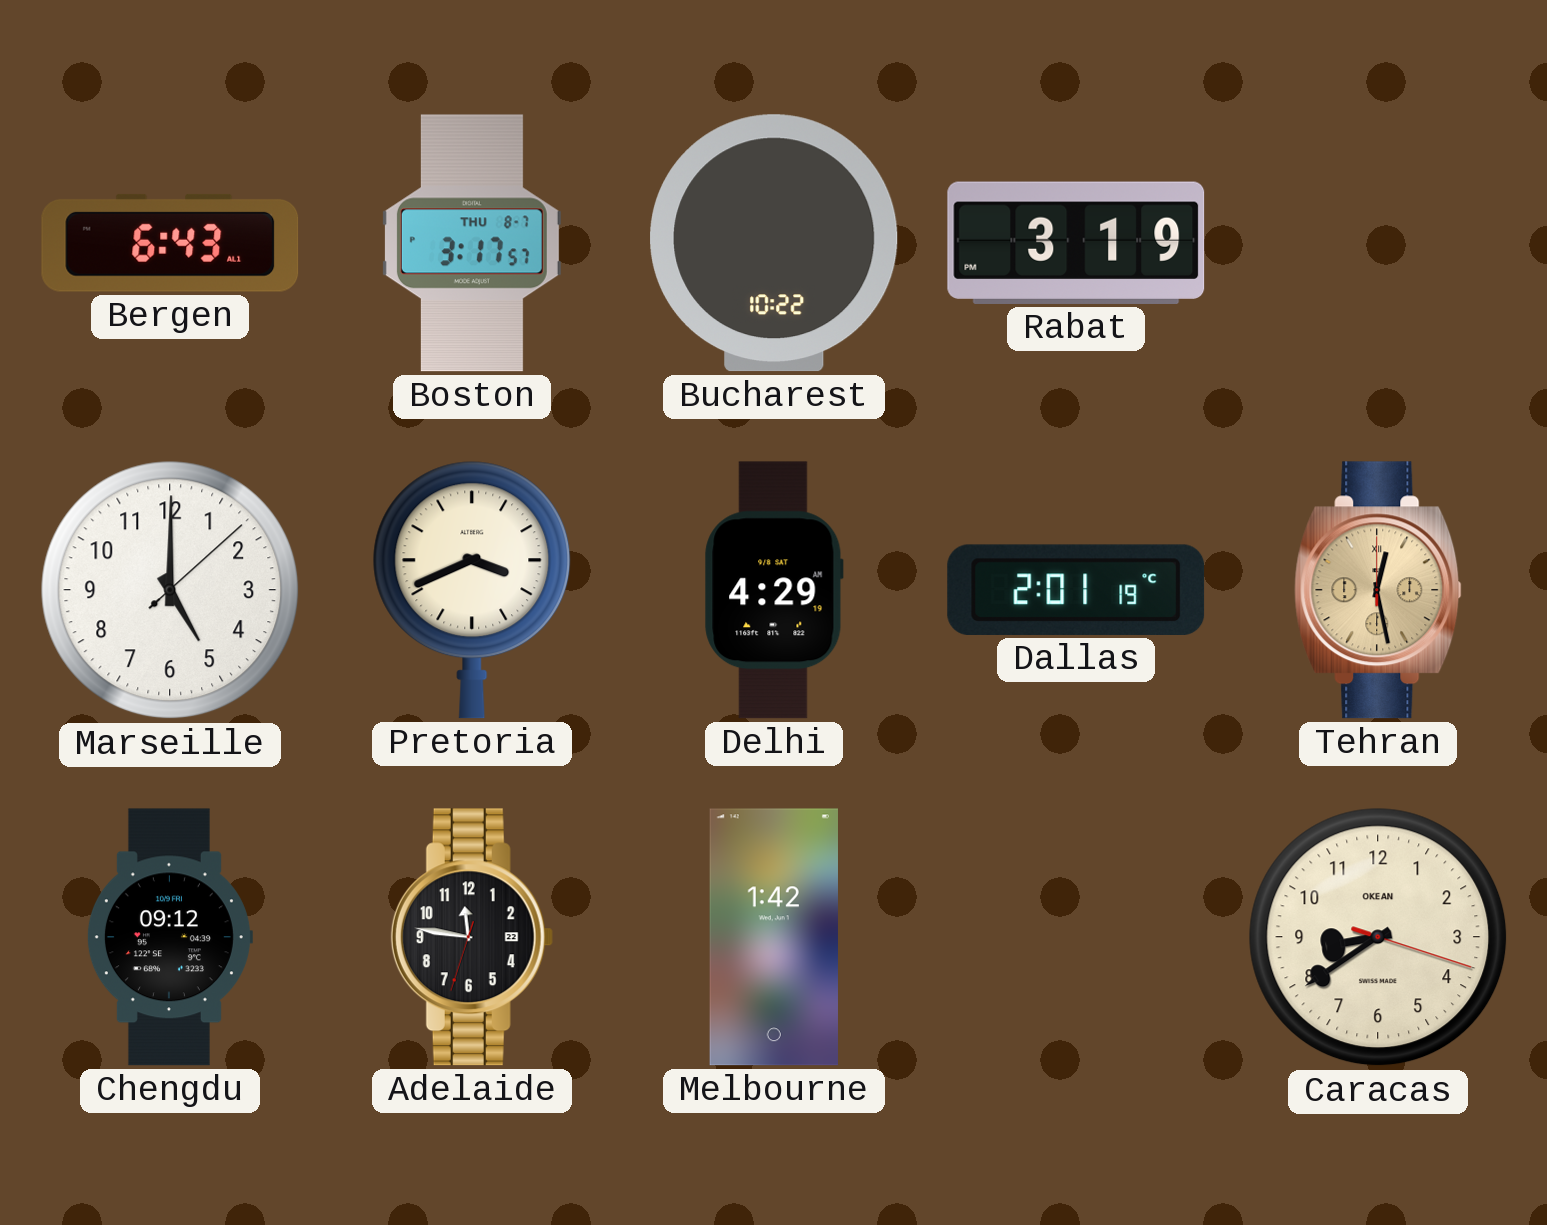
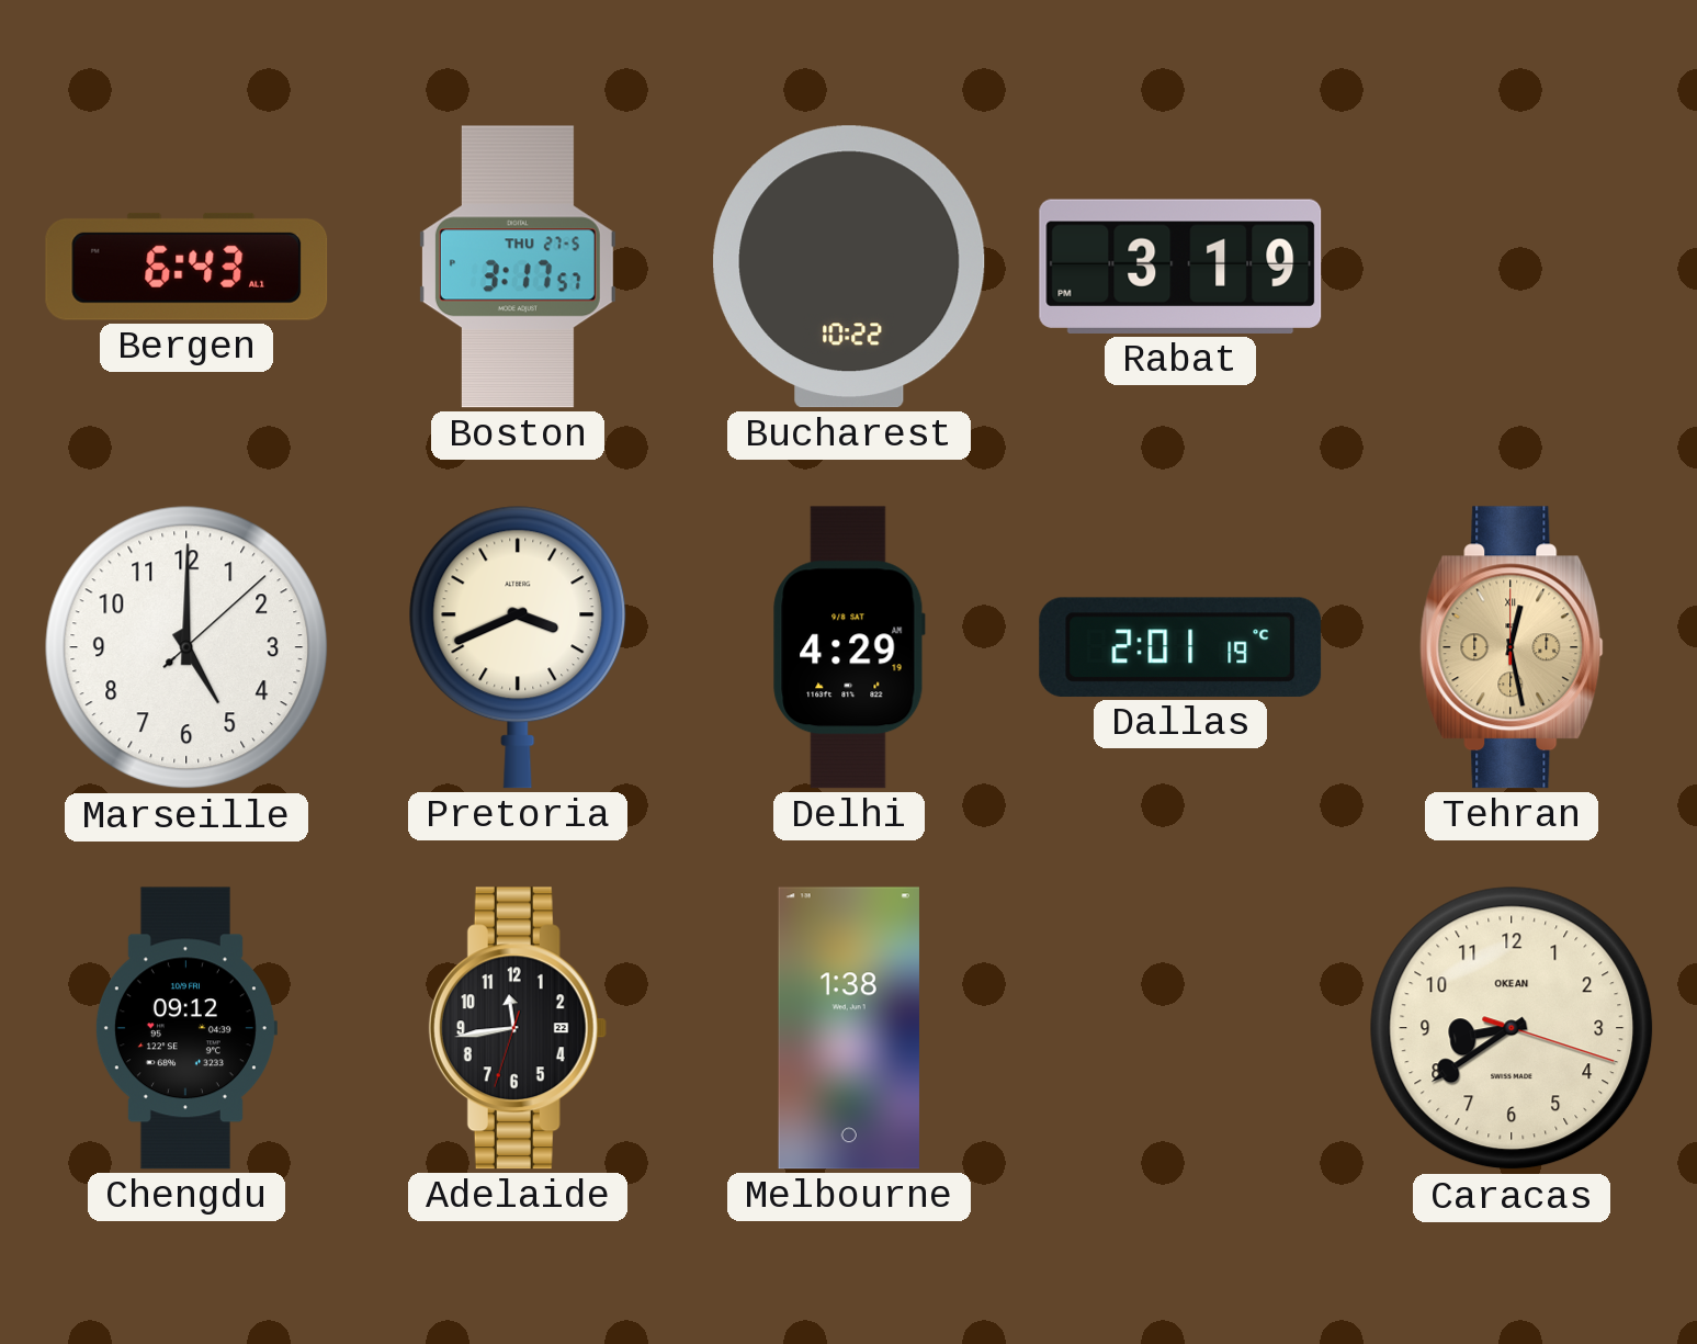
Boston date: THU 8-7 -> THU 27-5 (518, 267)
Adelaide: 11:46 -> 11:43 (518, 1028)
Melbourne: 1:42 -> 1:38 (849, 1028)
